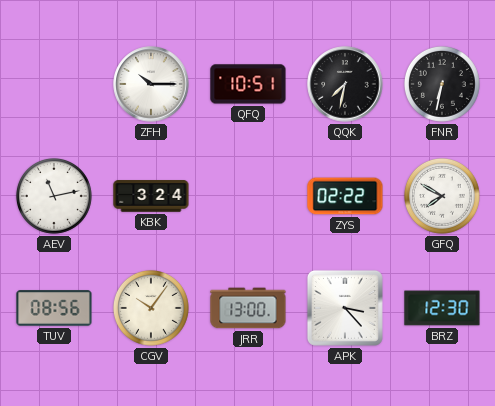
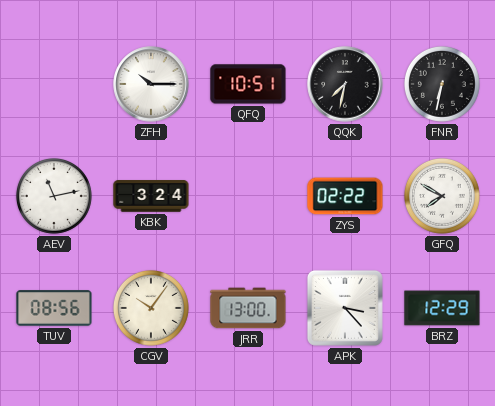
BRZ: 12:30 -> 12:29 (442, 308)
